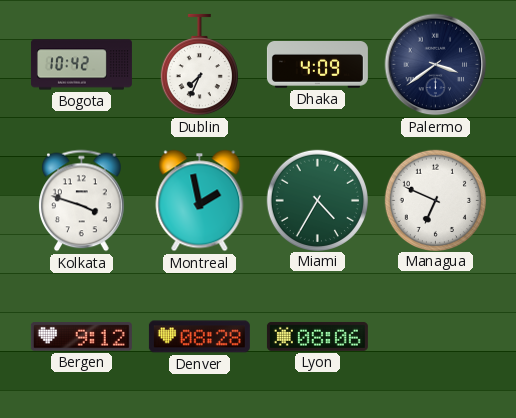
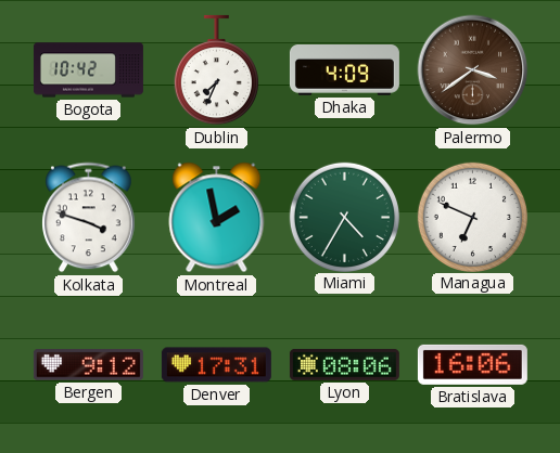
Palermo dial: navy -> brown (473, 70)
Denver: 08:28 -> 17:31 (216, 365)
Bratislava: none -> 16:06 (472, 364)
